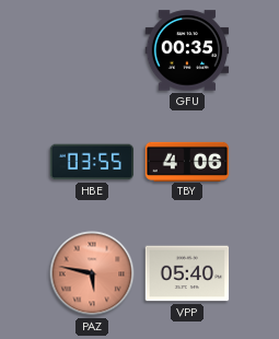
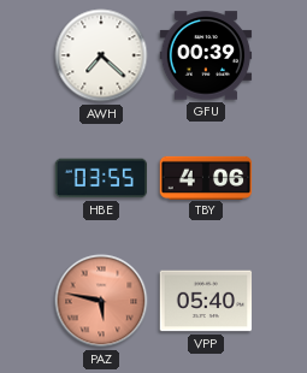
AWH: none -> 7:22 (101, 55)
GFU: 00:35 -> 00:39 (206, 55)
